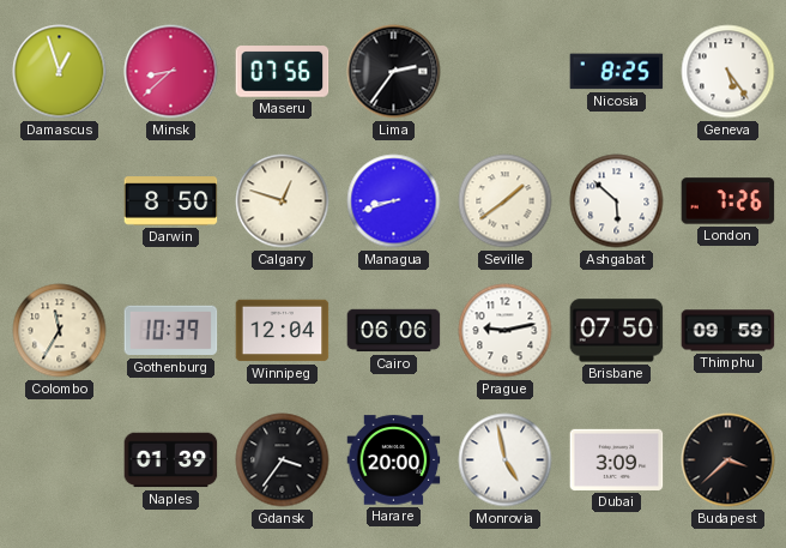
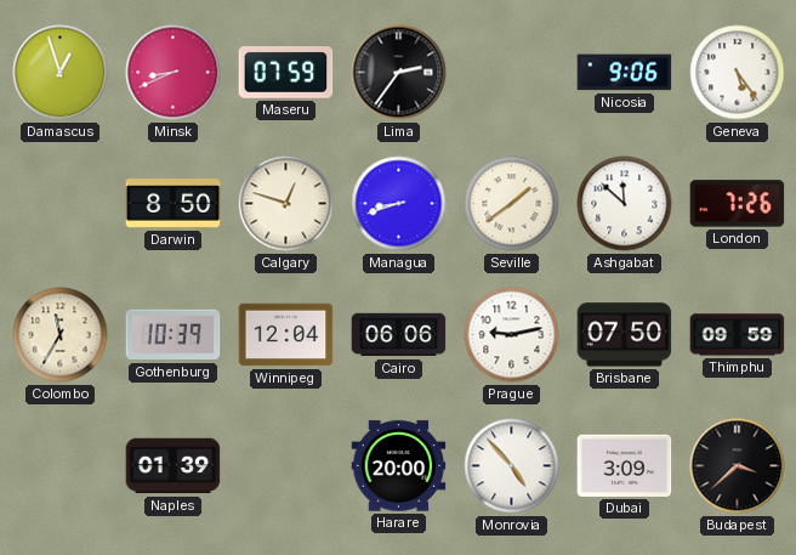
Minsk: 8:38 -> 8:41 (174, 73)
Maseru: 07:56 -> 07:59 (286, 73)
Nicosia: 8:25 -> 9:06 (625, 73)
Ashgabat: 5:52 -> 11:52 (625, 204)
Gdansk: 3:36 -> none (283, 460)
Monrovia: 4:58 -> 4:53 (512, 466)
